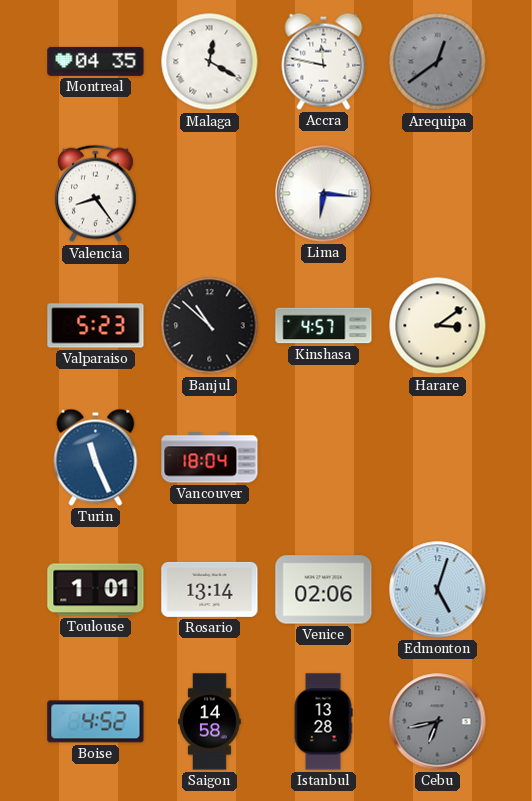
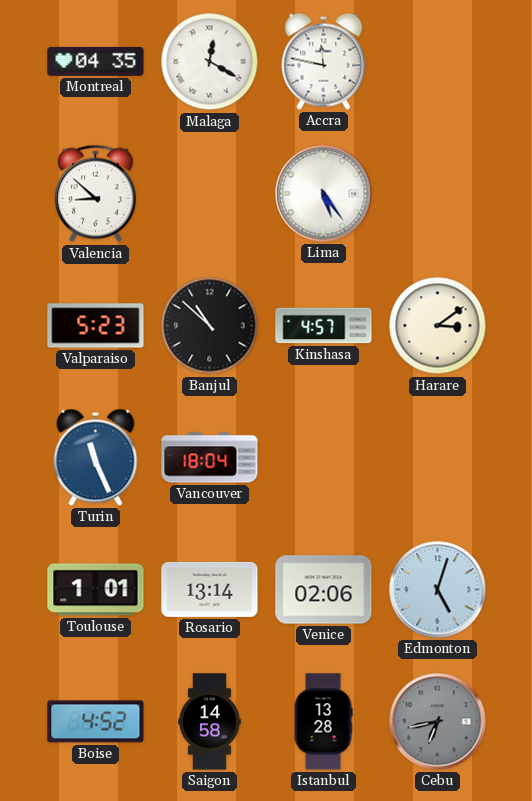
Arequipa: 12:39 -> none (438, 62)
Valencia: 8:24 -> 8:52 (96, 194)
Lima: 6:16 -> 5:24 (324, 194)
